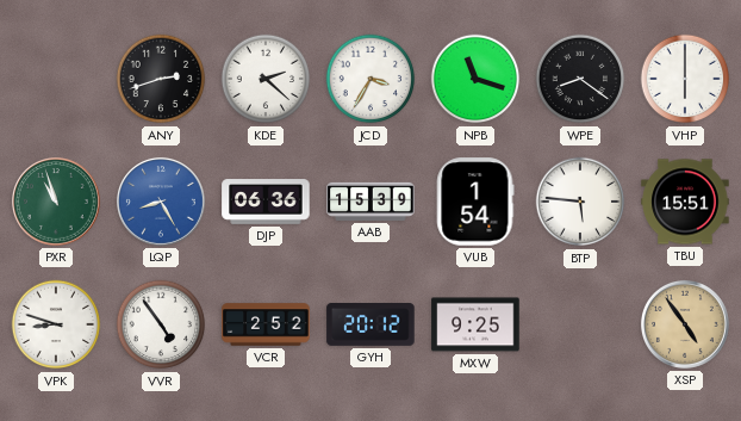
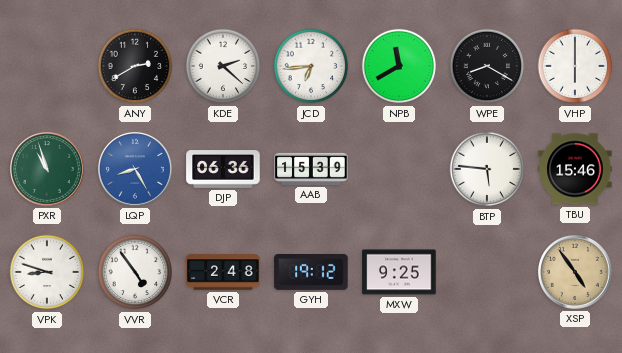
ANY: 2:42 -> 2:40 (135, 66)
JCD: 3:35 -> 6:44 (311, 66)
NPB: 11:18 -> 11:40 (399, 66)
WPE: 8:21 -> 8:20 (487, 66)
VUB: 1:54 -> none (475, 202)
TBU: 15:51 -> 15:46 (575, 169)
VCR: 2:52 -> 2:48 (223, 272)
GYH: 20:12 -> 19:12 (311, 273)
